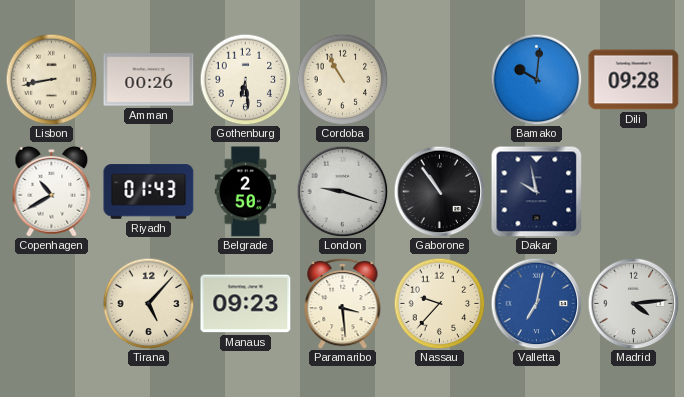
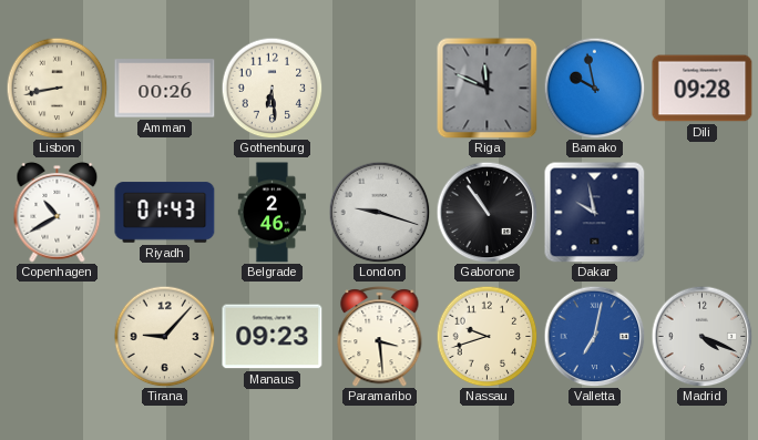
Cordoba: 10:55 -> none (342, 79)
Riga: none -> 11:49 (486, 88)
Bamako: 10:01 -> 9:58 (594, 88)
Belgrade: 2:50 -> 2:46 (273, 213)
Tirana: 5:07 -> 9:07 (164, 336)
Nassau: 9:37 -> 9:42 (486, 336)
Madrid: 4:14 -> 4:19 (701, 336)
